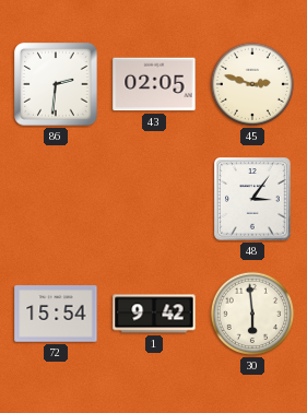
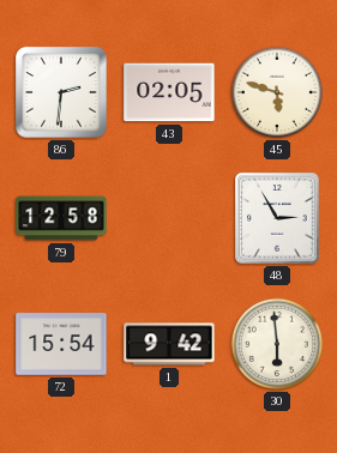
45: 2:48 -> 5:48 (277, 92)
79: none -> 12:58 (61, 218)
48: 3:06 -> 2:55 (277, 218)
